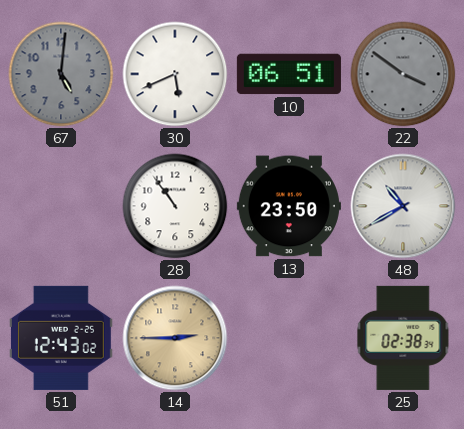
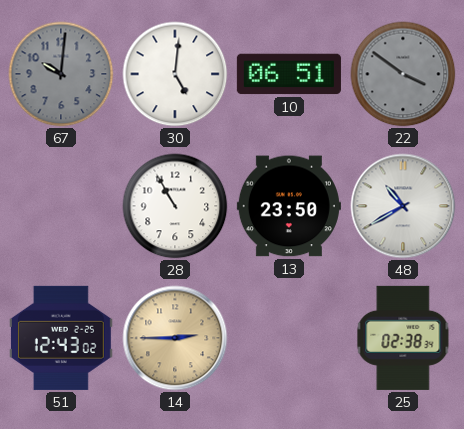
67: 5:01 -> 10:01 (61, 74)
30: 5:41 -> 5:01 (175, 74)
28: 10:54 -> 10:55 (175, 206)
